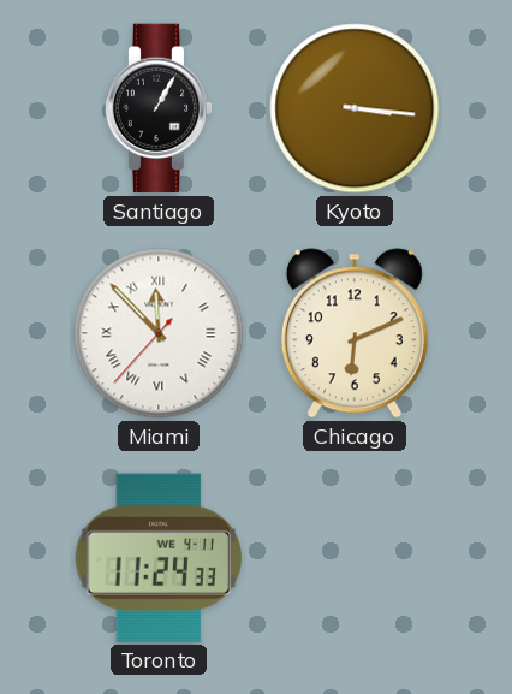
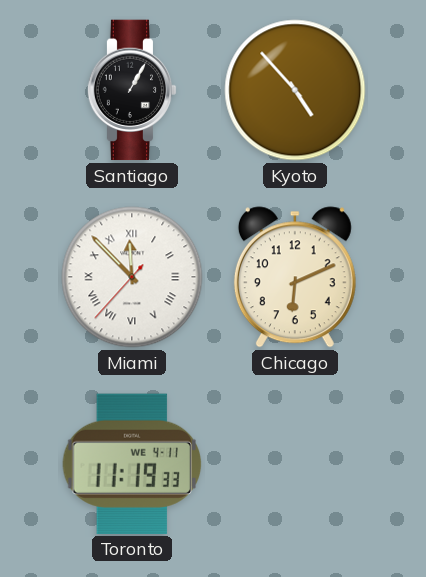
Kyoto: 3:16 -> 4:53 (295, 90)
Toronto: 11:24 -> 11:19 (132, 464)
